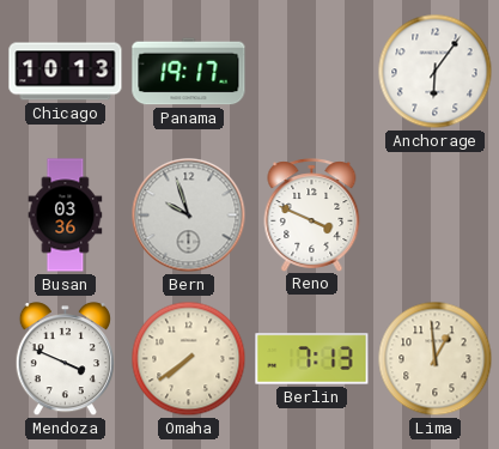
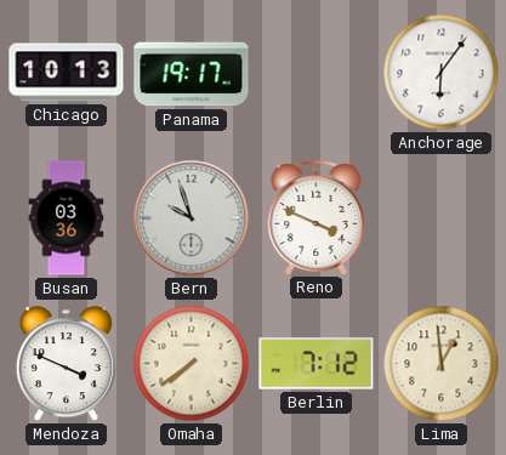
Berlin: 7:13 -> 7:12 (317, 364)
